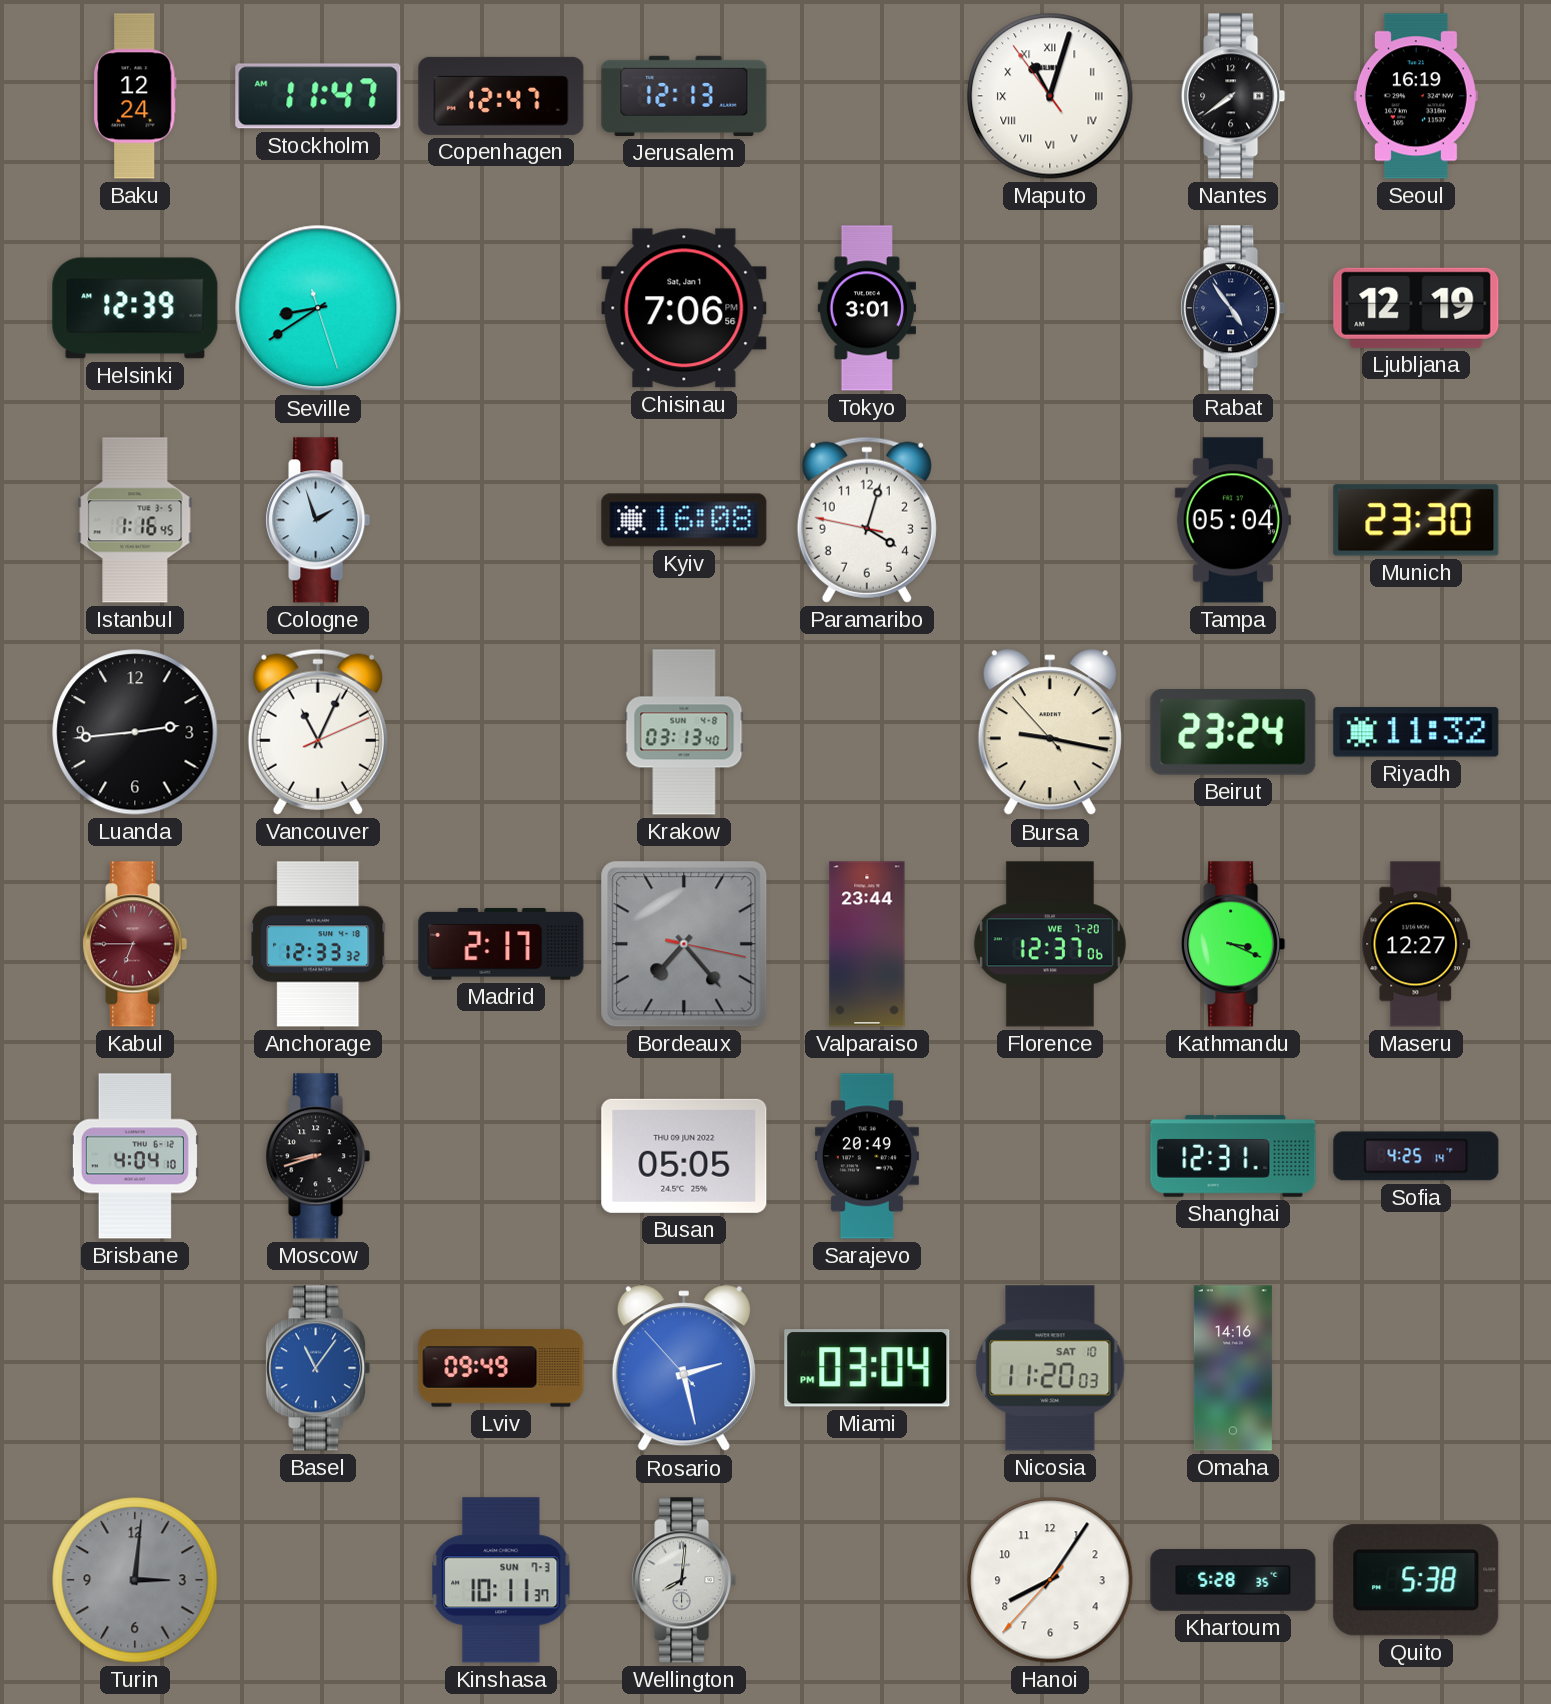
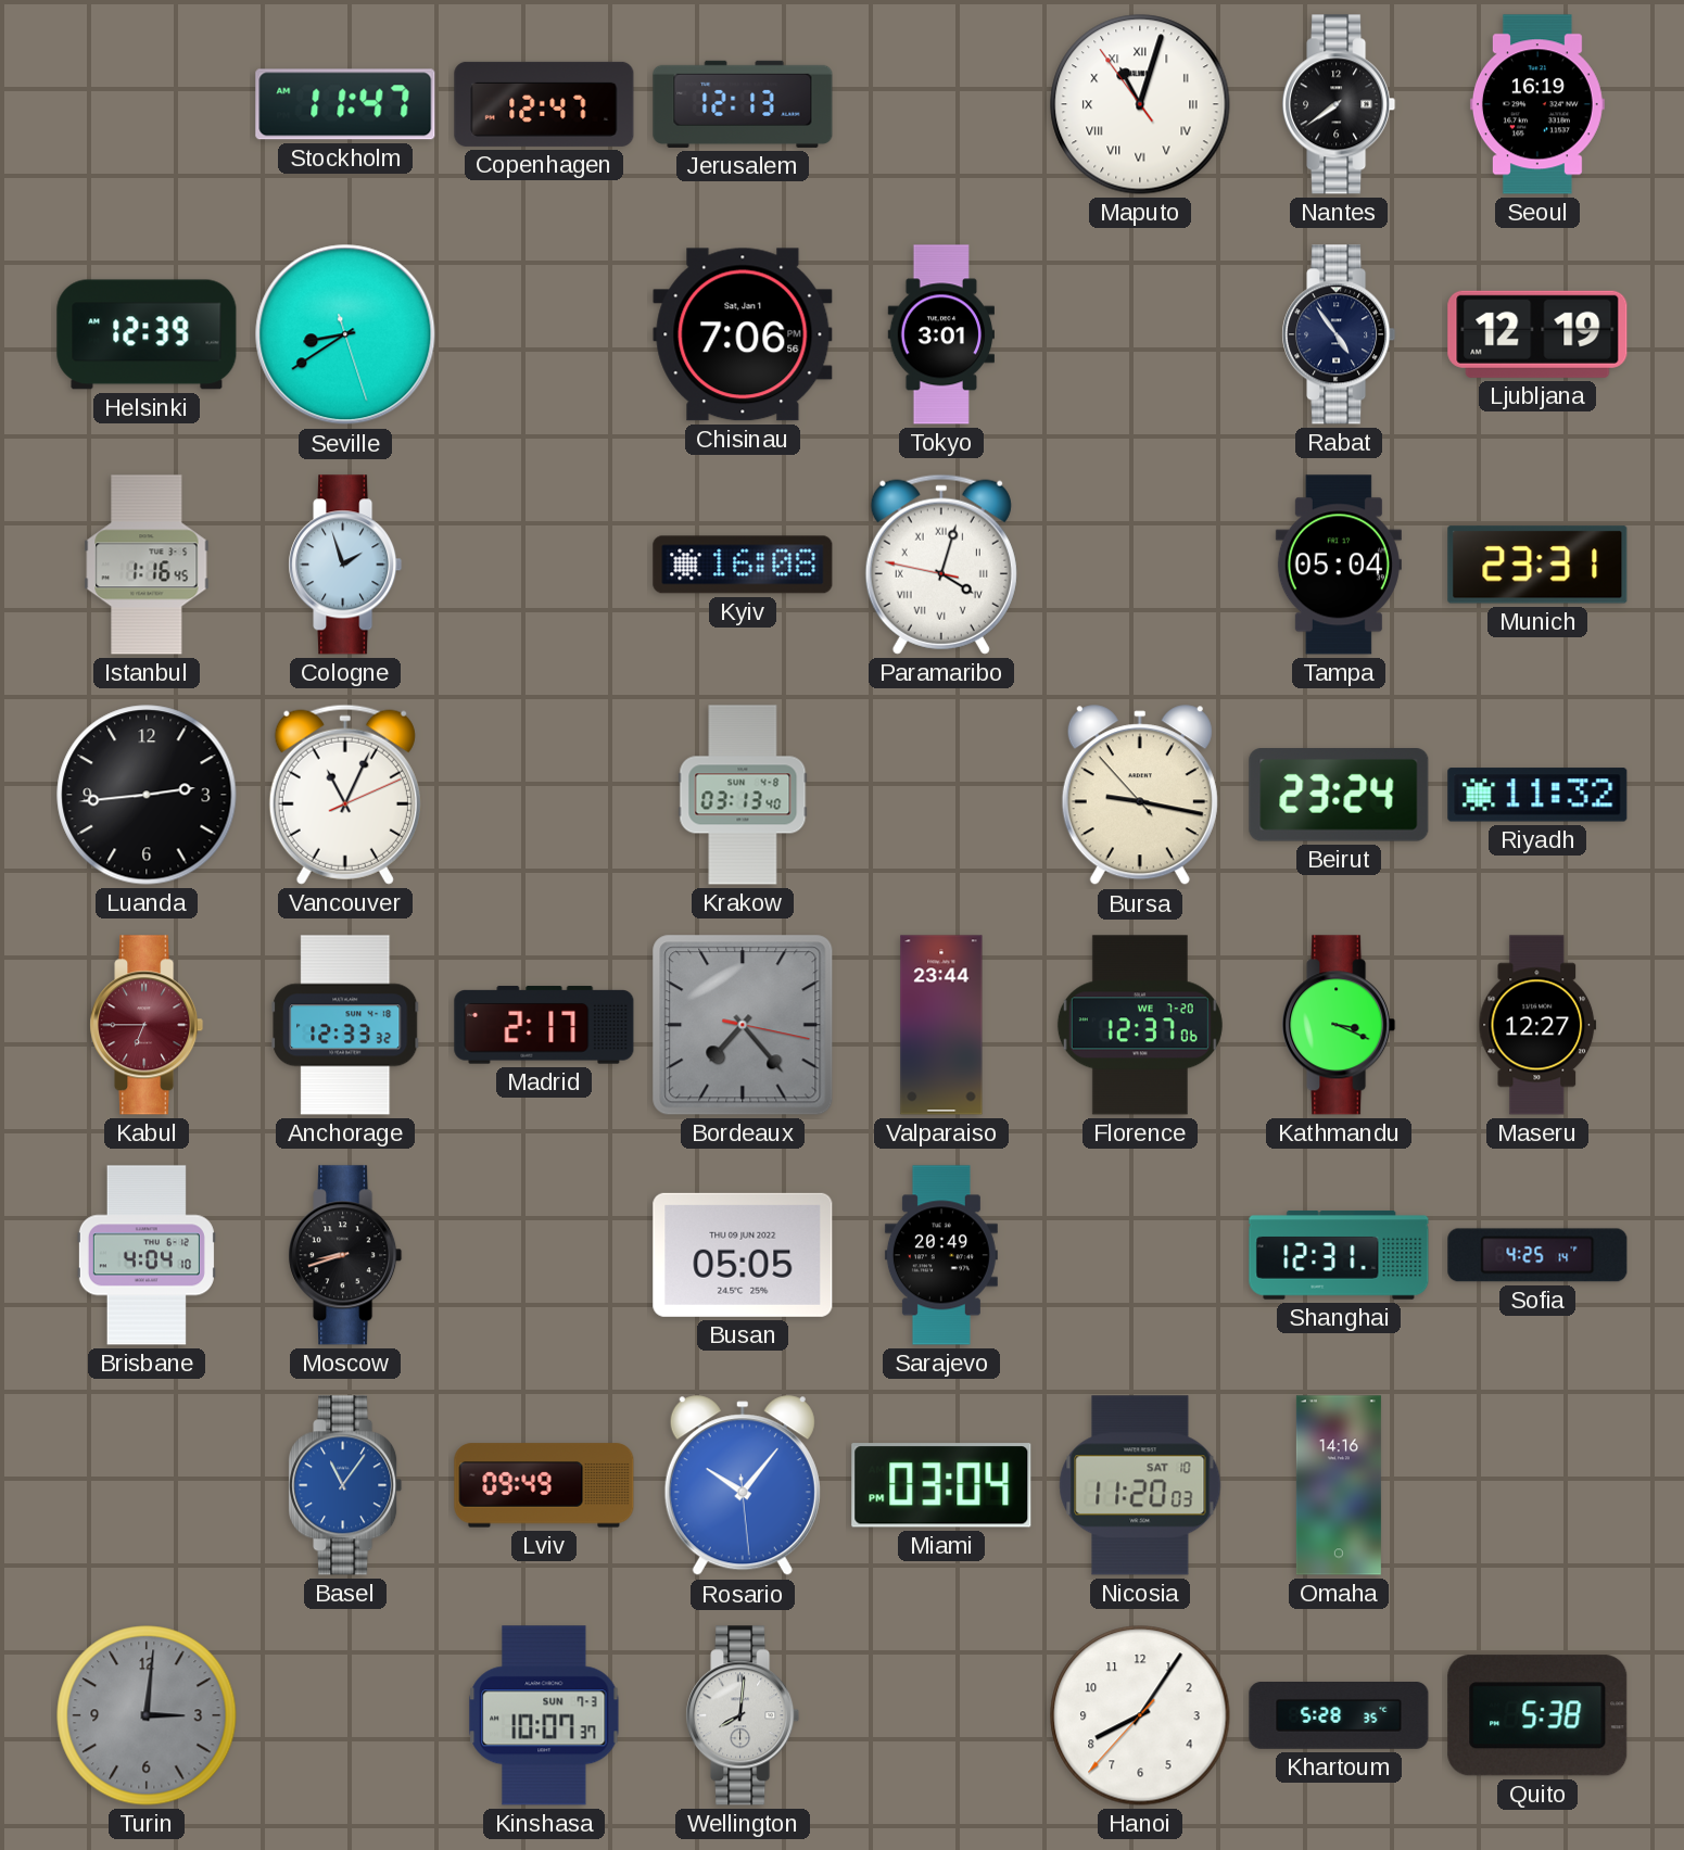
Baku: 12:24 -> none (136, 96)
Paramaribo numerals: Arabic -> Roman (941, 565)
Munich: 23:30 -> 23:31 (1537, 565)
Rosario: 2:27 -> 10:06 (743, 1486)
Kinshasa: 10:11 -> 10:07 (544, 1715)
